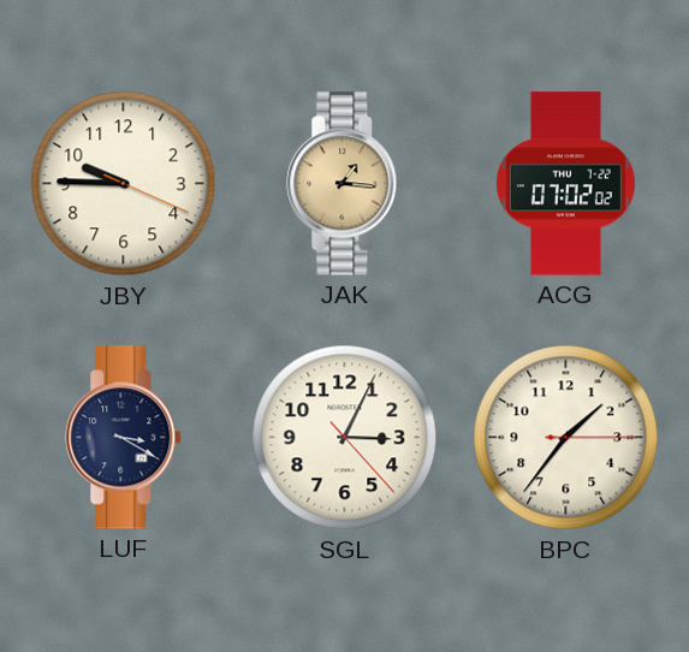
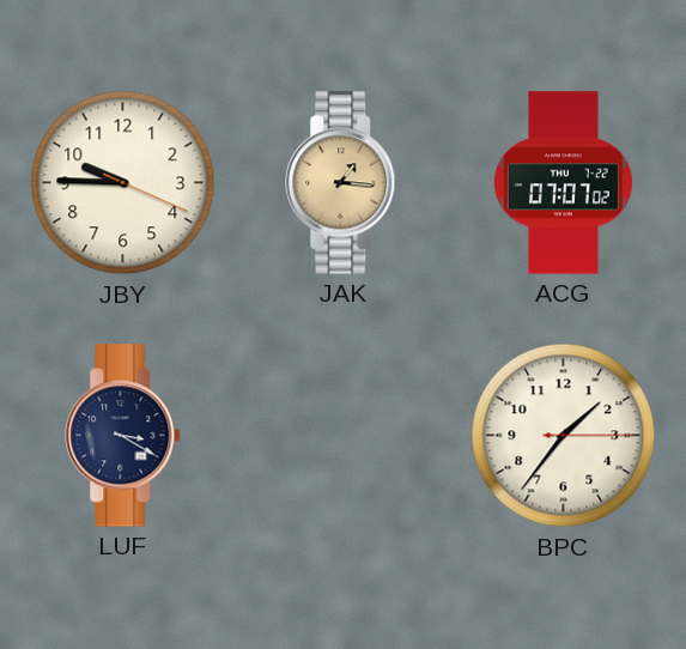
ACG: 07:02 -> 07:07 (563, 183)
SGL: 3:04 -> none (345, 438)
